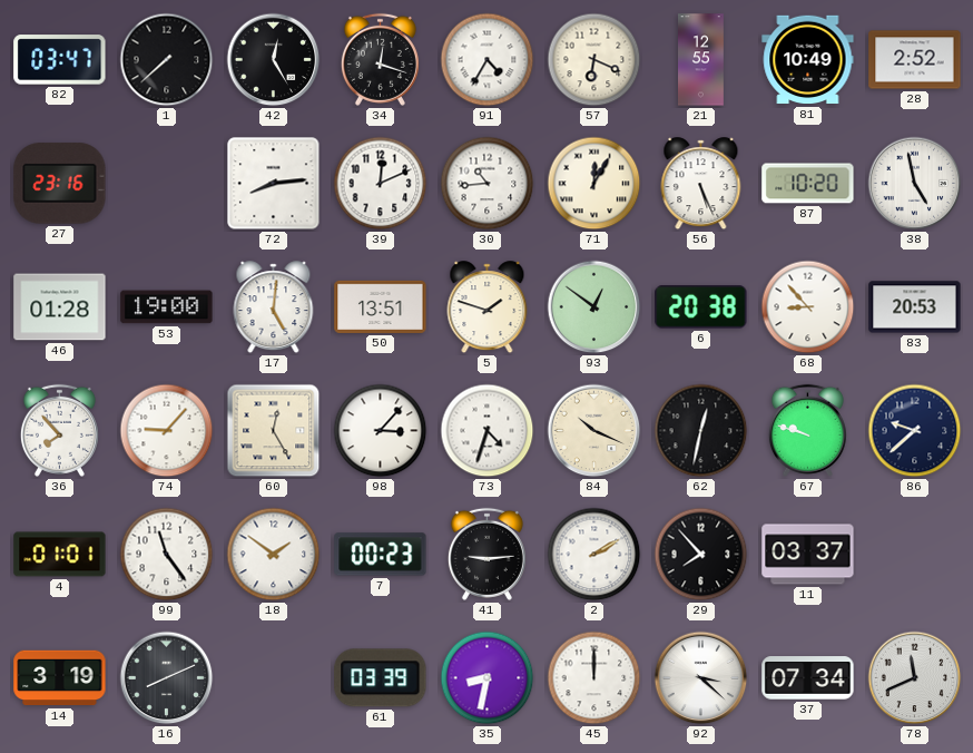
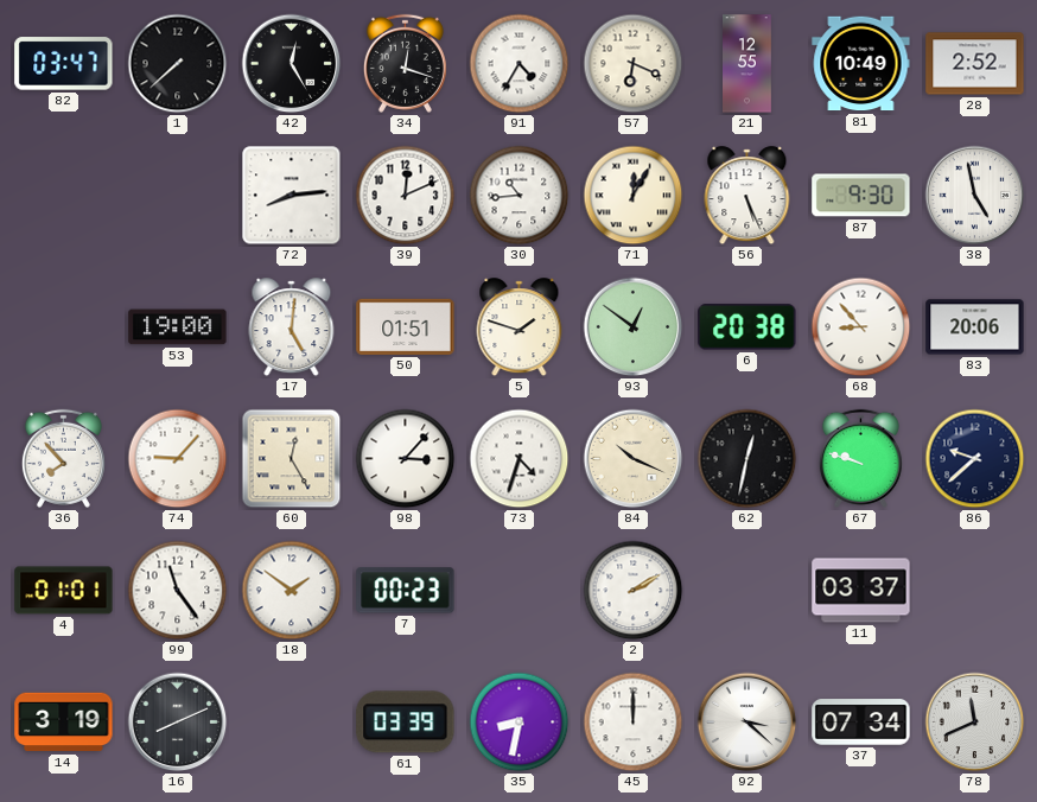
27: 23:16 -> none (60, 184)
87: 10:20 -> 9:30 (861, 196)
46: 01:28 -> none (60, 307)
50: 13:51 -> 01:51 (406, 326)
83: 20:53 -> 20:06 (975, 327)
41: 9:14 -> none (486, 554)
29: 7:53 -> none (701, 555)
